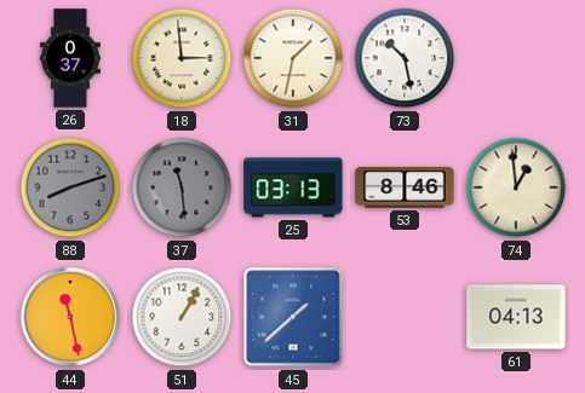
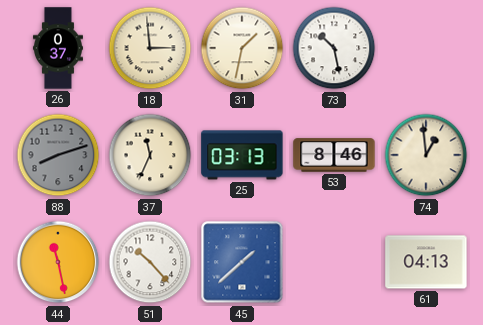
37: 11:29 -> 11:34 (150, 155)
37 dial: grey -> cream (150, 155)
51: 1:05 -> 10:23 (150, 262)
